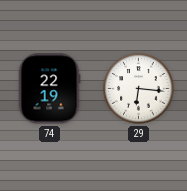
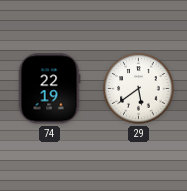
29: 6:16 -> 5:39 (139, 89)
